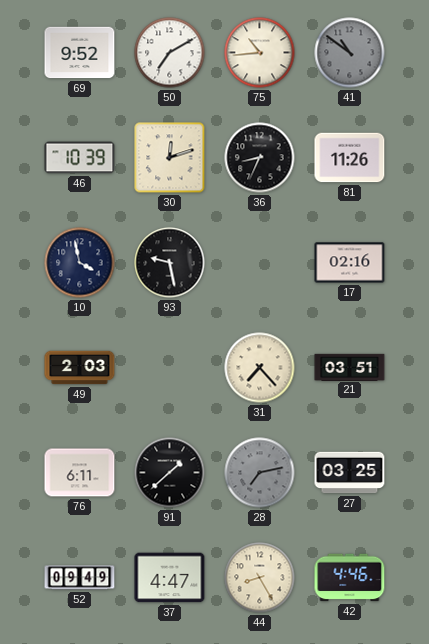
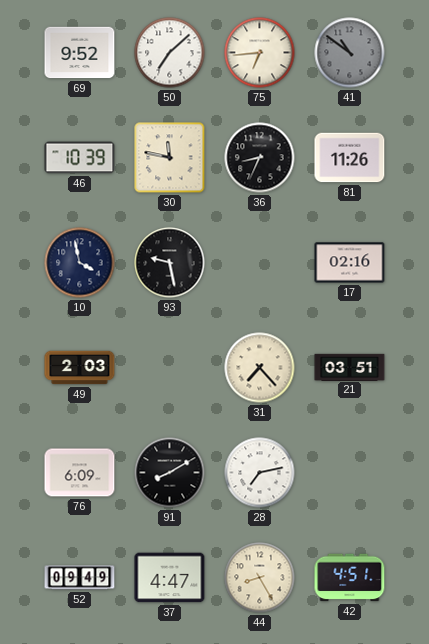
50: 7:10 -> 7:08 (170, 53)
75: 10:44 -> 6:44 (260, 53)
30: 12:12 -> 11:47 (170, 158)
76: 6:11 -> 6:09 (80, 473)
91: 1:38 -> 8:10 (170, 473)
28 dial: grey -> white (260, 473)
27: 03:25 -> none (350, 473)
42: 4:46 -> 4:51 (350, 578)
